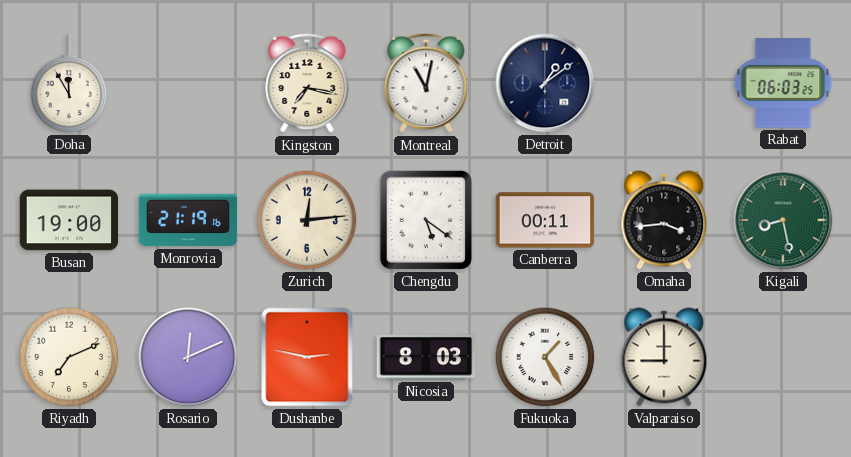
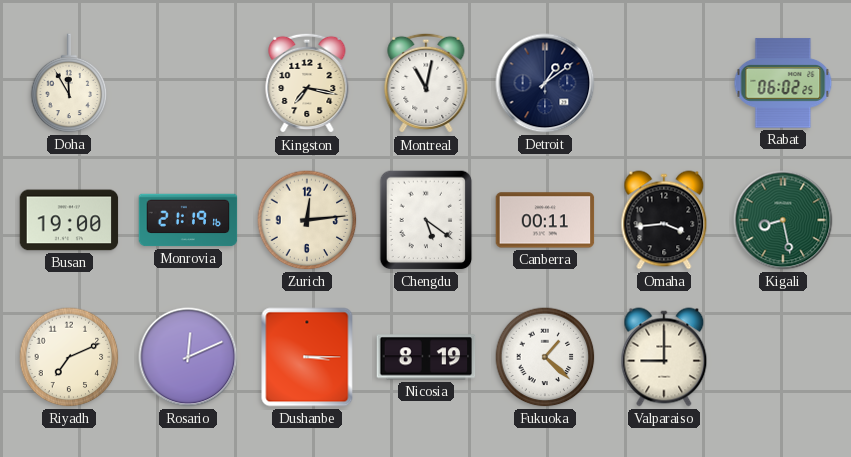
Rabat: 06:03 -> 06:02 (783, 83)
Dushanbe: 2:47 -> 3:15 (307, 357)
Nicosia: 8:03 -> 8:19 (426, 357)
Fukuoka: 1:25 -> 1:22 (545, 357)
